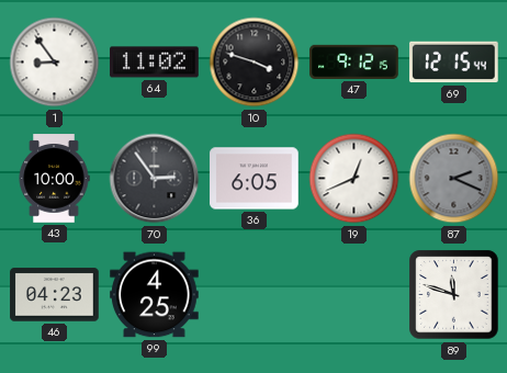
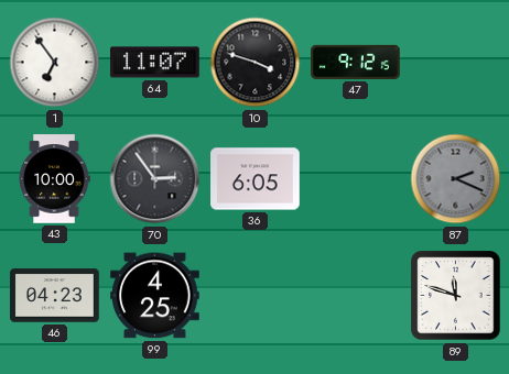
1: 8:54 -> 6:54 (55, 63)
64: 11:02 -> 11:07 (155, 63)
69: 12:15 -> none (454, 63)
19: 12:41 -> none (354, 179)
